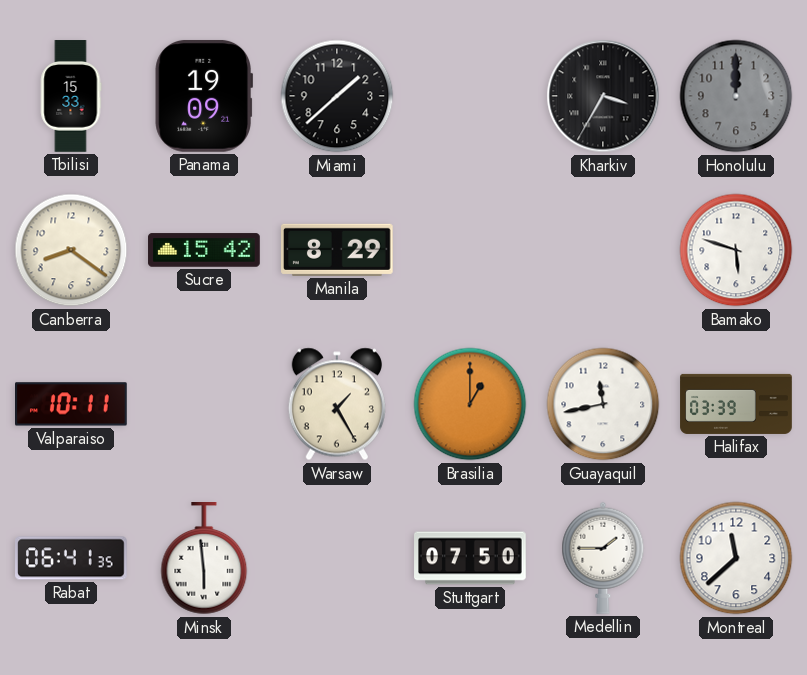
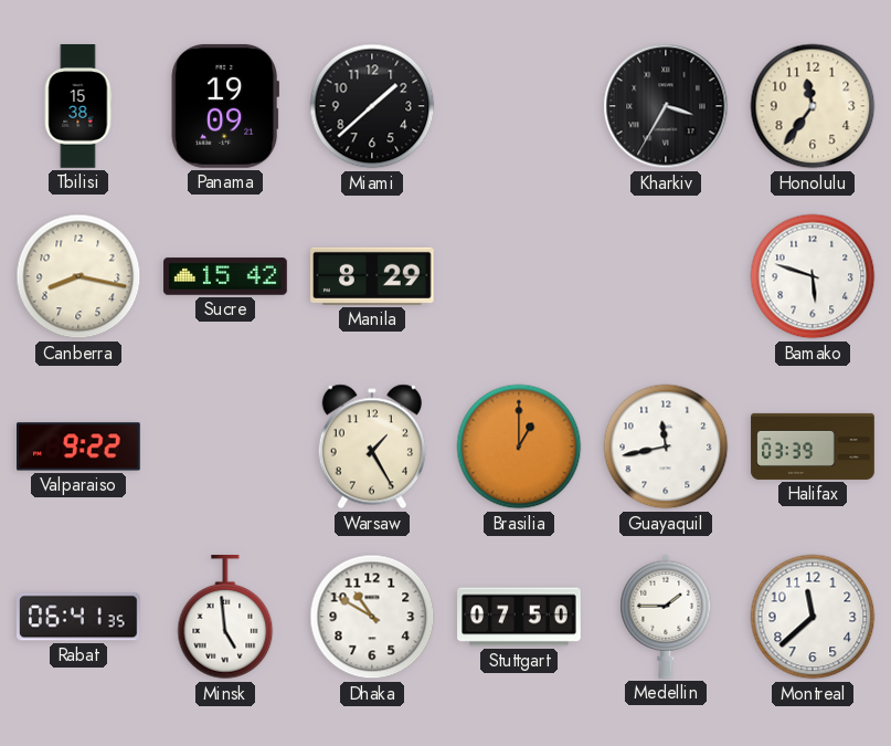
Tbilisi: 15:33 -> 15:38 (78, 106)
Honolulu: 12:00 -> 11:36 (813, 106)
Honolulu dial: grey -> cream (813, 106)
Canberra: 8:21 -> 8:17 (78, 276)
Valparaiso: 10:11 -> 9:22 (79, 446)
Minsk: 5:59 -> 4:59 (225, 618)
Dhaka: none -> 10:50 (372, 617)
